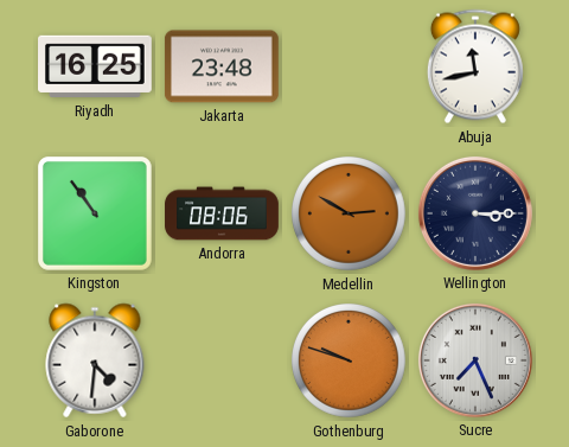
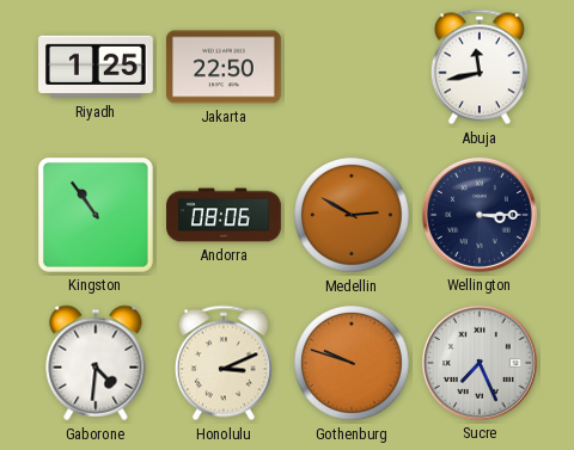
Riyadh: 16:25 -> 1:25 (97, 67)
Jakarta: 23:48 -> 22:50 (224, 67)
Honolulu: none -> 3:11 (224, 363)
